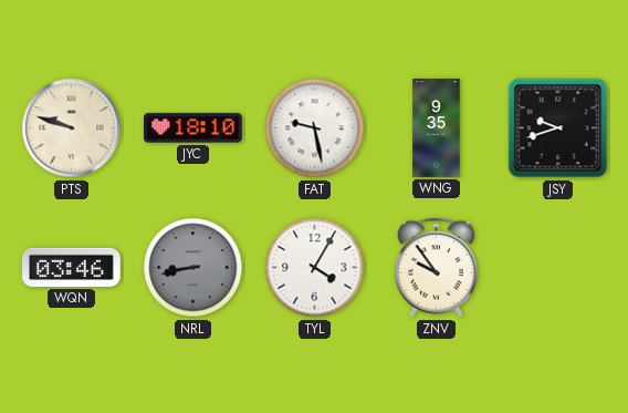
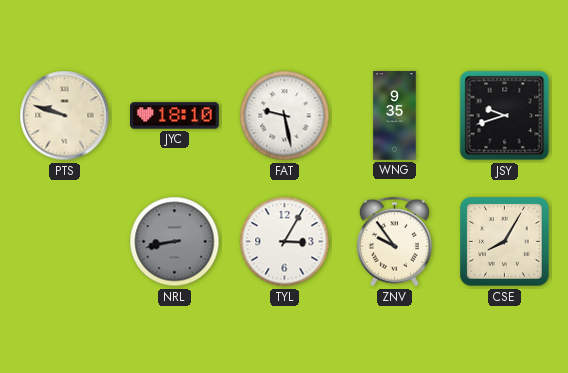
WQN: 03:46 -> none (72, 267)
TYL: 4:05 -> 3:05 (285, 242)
CSE: none -> 8:05 (505, 242)
